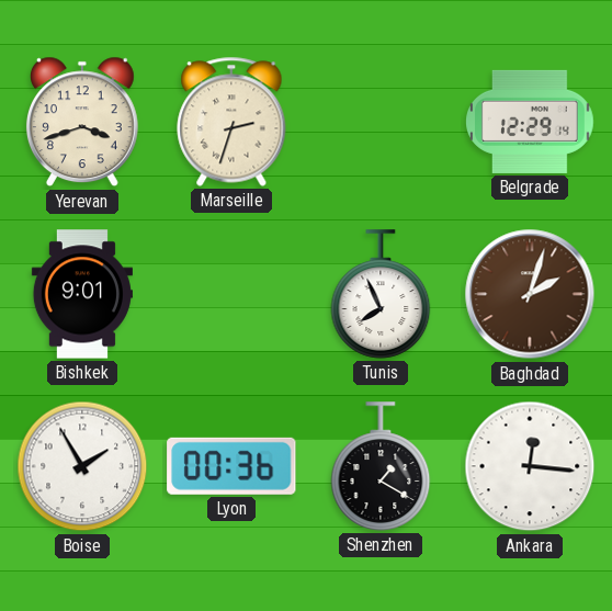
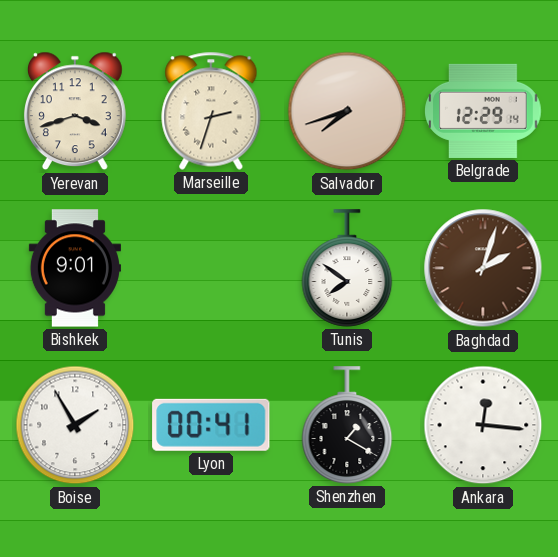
Salvador: none -> 7:42 (347, 111)
Tunis: 7:56 -> 7:51 (347, 268)
Lyon: 00:36 -> 00:41 (211, 425)
